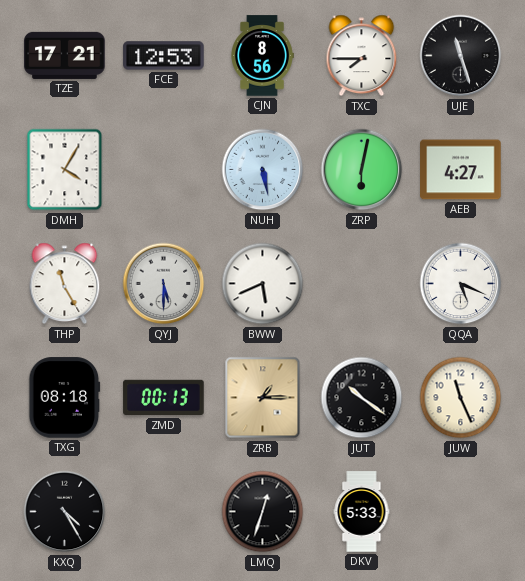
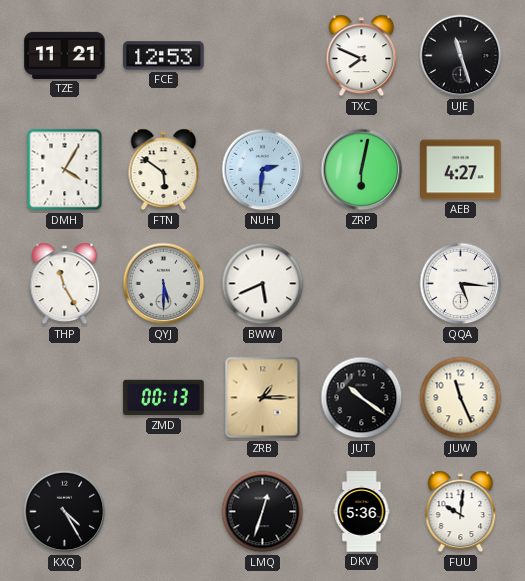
TZE: 17:21 -> 11:21 (65, 55)
CJN: 8:56 -> none (262, 56)
TXC: 7:45 -> 7:49 (362, 56)
FTN: none -> 5:51 (164, 170)
NUH: 5:28 -> 2:31 (263, 170)
QQA: 5:19 -> 5:16 (461, 284)
TXG: 08:18 -> none (65, 398)
DKV: 5:33 -> 5:36 (362, 512)
FUU: none -> 10:01 (461, 512)
